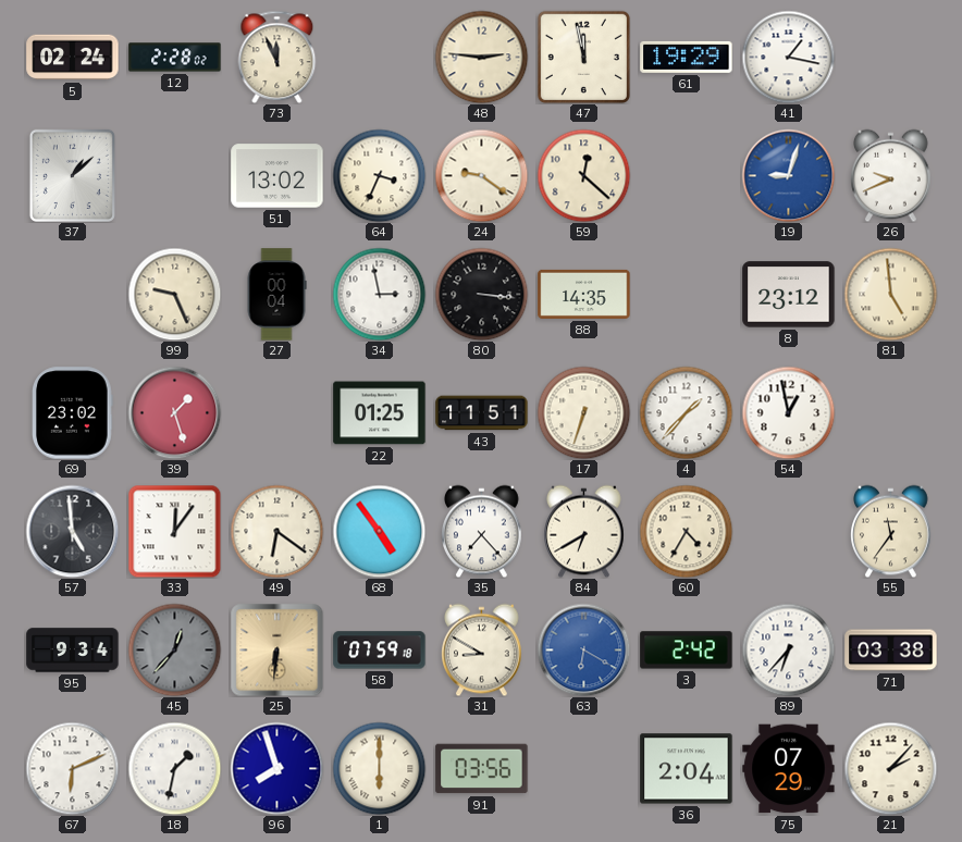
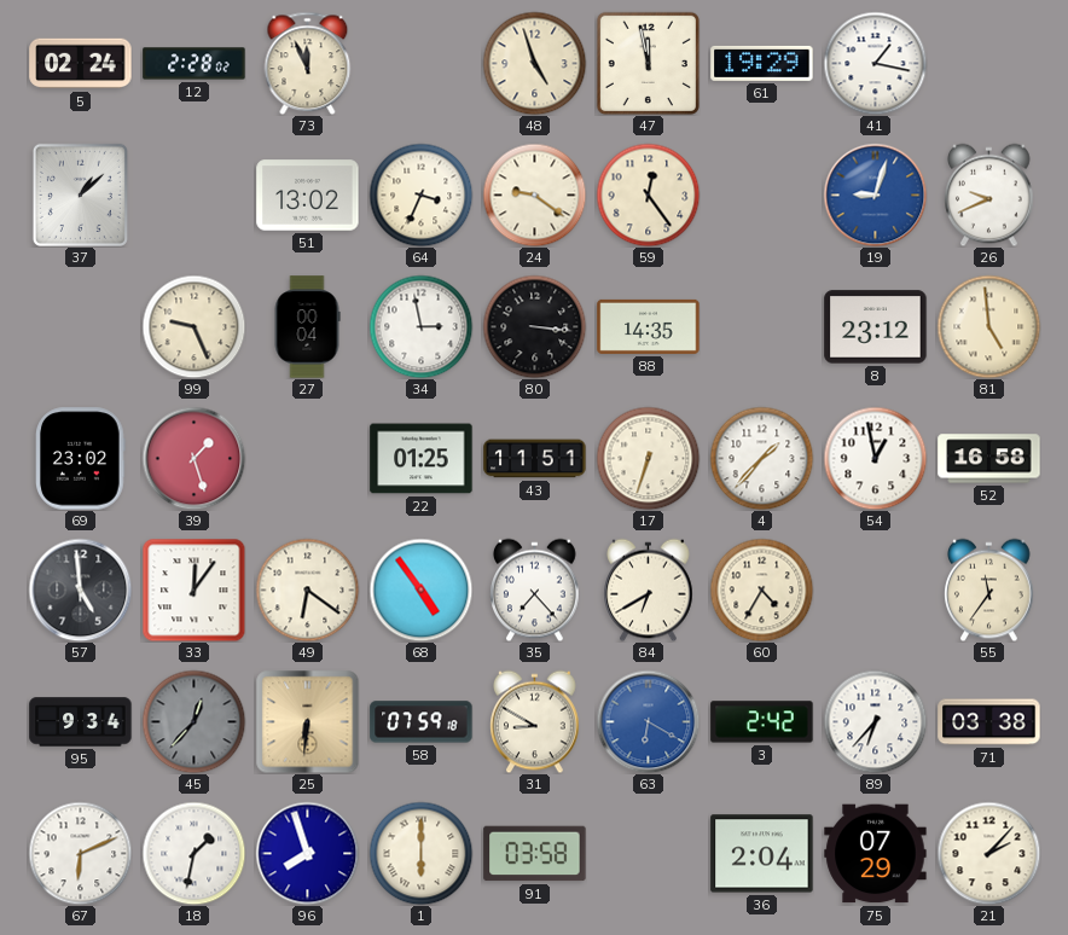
48: 2:46 -> 4:57 (534, 63)
59: 12:22 -> 12:24 (648, 194)
52: none -> 16:58 (989, 459)
91: 03:56 -> 03:58 (535, 854)
